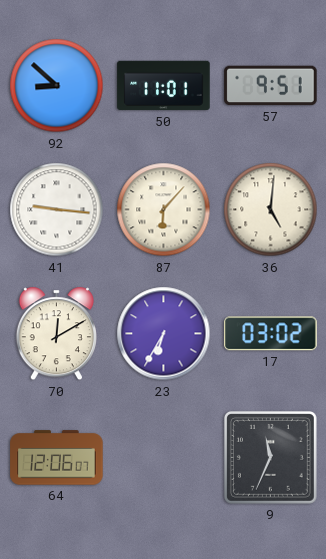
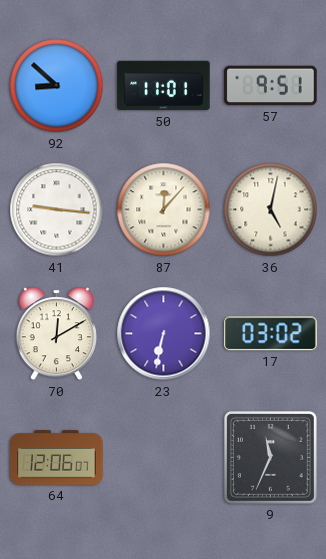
87: 6:07 -> 12:07 (164, 210)
36: 5:01 -> 5:02 (271, 210)
23: 6:35 -> 6:32 (164, 334)
